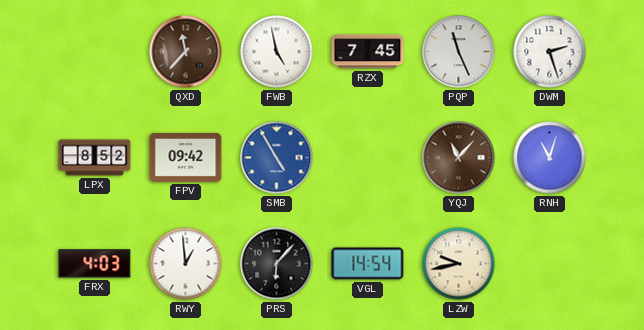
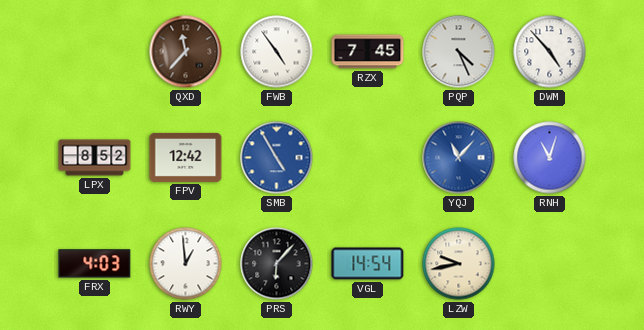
FWB: 4:58 -> 4:54 (277, 52)
PQP: 11:26 -> 4:26 (459, 52)
DWM: 2:27 -> 4:53 (550, 52)
FPV: 09:42 -> 12:42 (186, 157)
YQJ dial: brown -> blue (459, 158)
